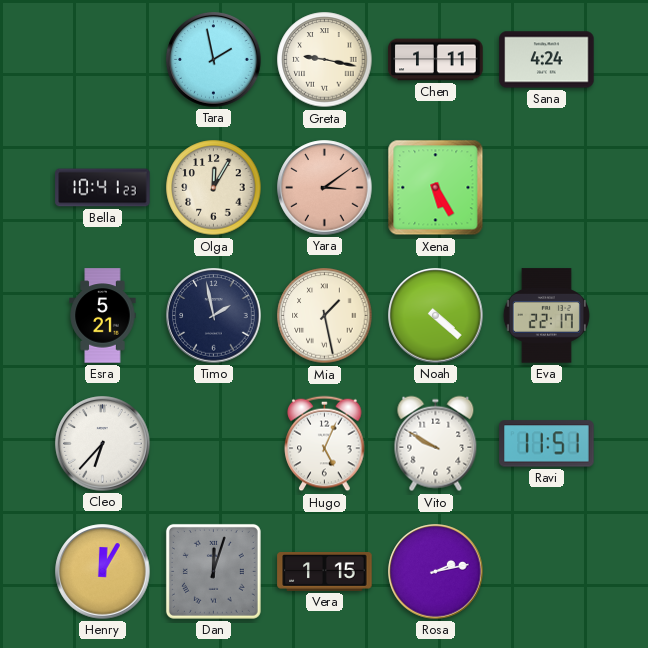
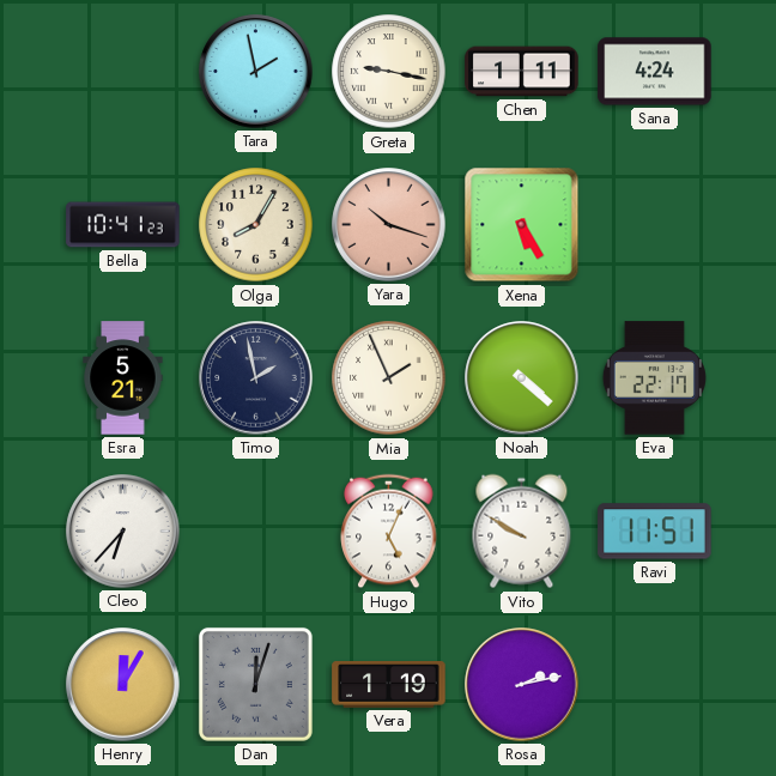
Olga: 12:05 -> 8:05 (256, 225)
Yara: 3:09 -> 10:18 (389, 225)
Mia: 1:28 -> 1:56 (389, 378)
Vera: 1:15 -> 1:19 (389, 685)
